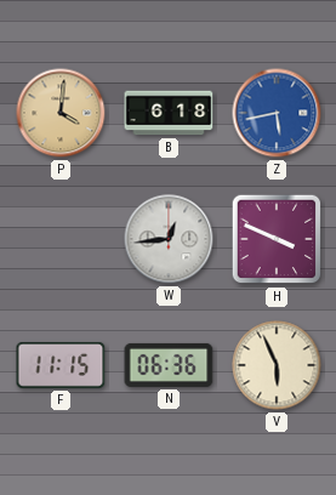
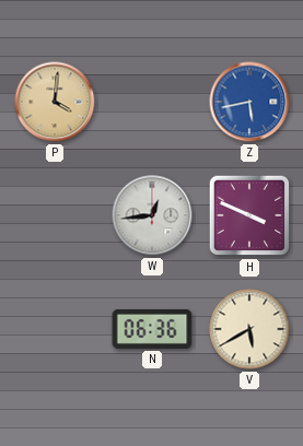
B: 6:18 -> none (169, 113)
F: 11:15 -> none (61, 365)
V: 5:56 -> 5:40 (249, 329)
